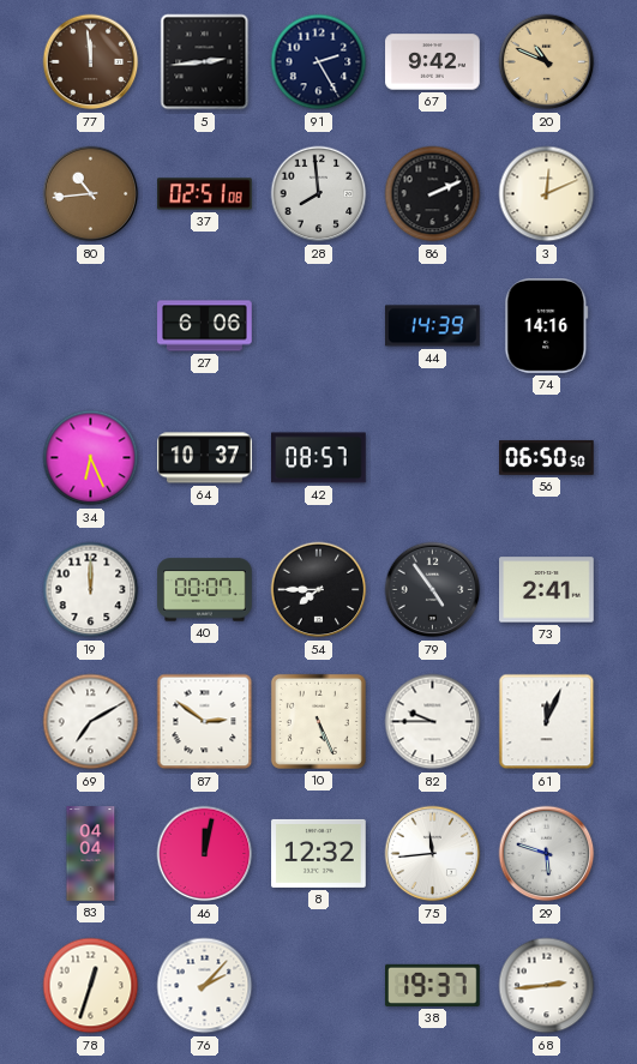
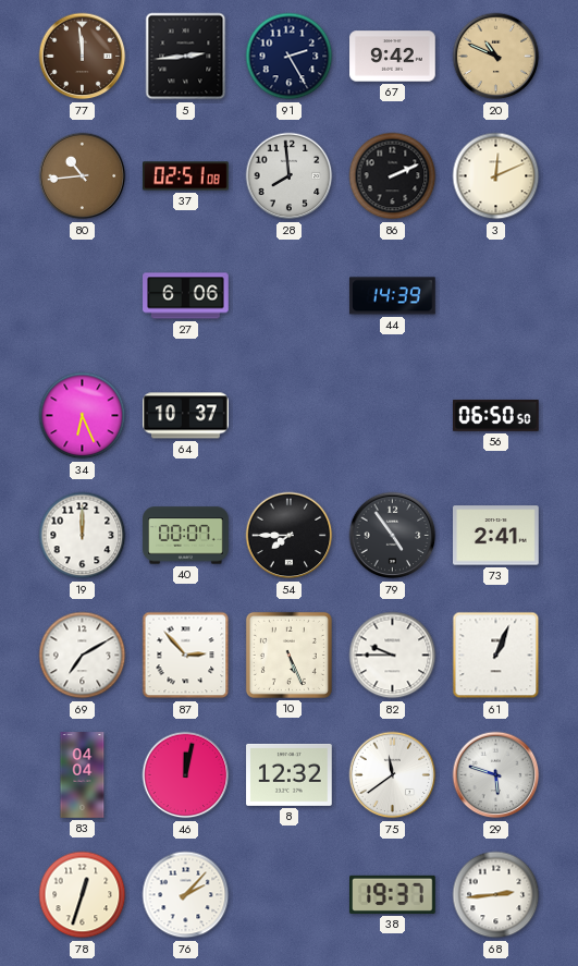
74: 14:16 -> none (547, 326)
42: 08:57 -> none (319, 458)
87: 2:51 -> 2:53 (186, 656)
61: 12:04 -> 1:04 (496, 656)
75: 11:44 -> 11:39 (393, 775)
